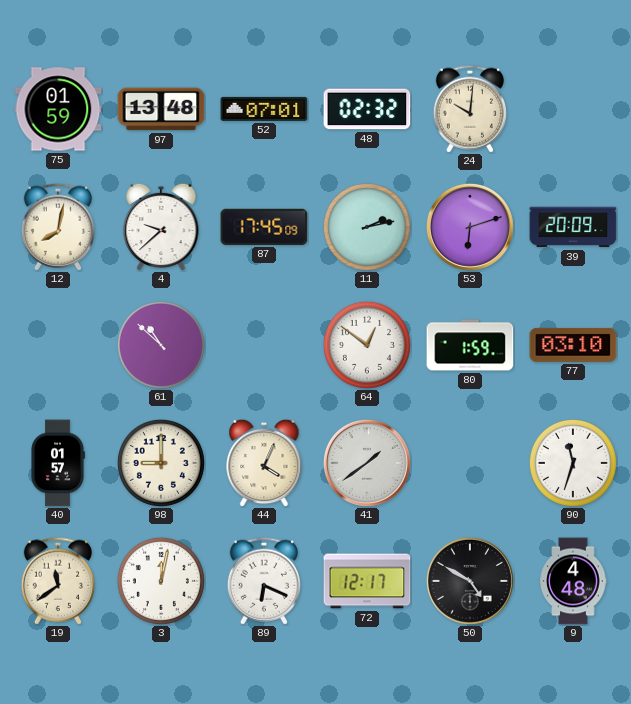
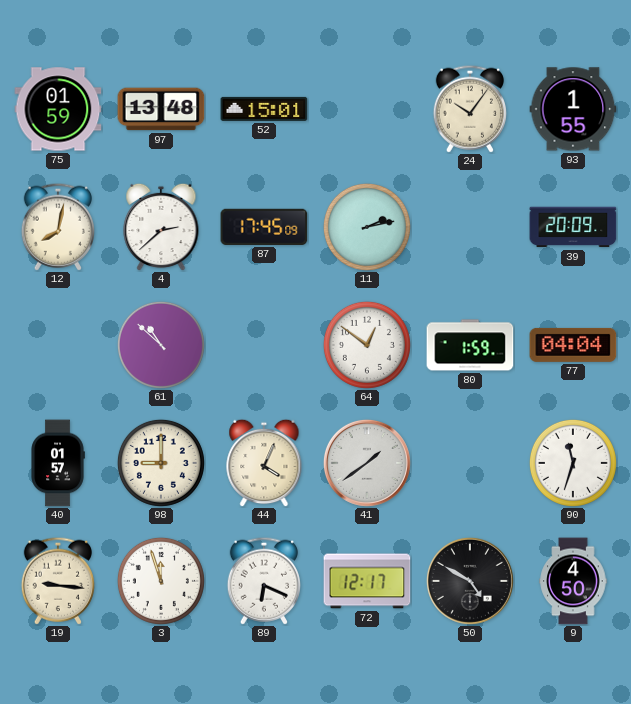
52: 07:01 -> 15:01 (264, 109)
48: 02:32 -> none (367, 109)
24: 10:01 -> 10:06 (469, 109)
93: none -> 1:55 (573, 109)
4: 9:38 -> 2:38 (161, 227)
53: 6:12 -> none (470, 227)
77: 03:10 -> 04:04 (573, 345)
19: 11:39 -> 9:16 (57, 581)
3: 12:02 -> 11:57 (161, 581)
9: 4:48 -> 4:50 (573, 581)
